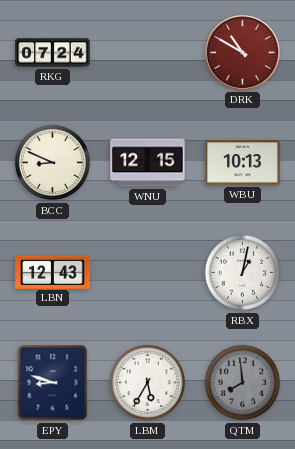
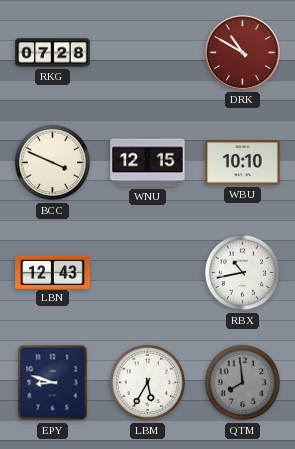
RKG: 07:24 -> 07:28 (53, 53)
BCC: 8:49 -> 3:49 (53, 163)
WBU: 10:13 -> 10:10 (243, 163)
RBX: 1:02 -> 10:43 (243, 273)
